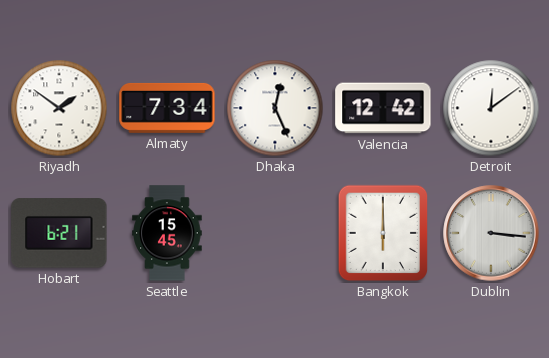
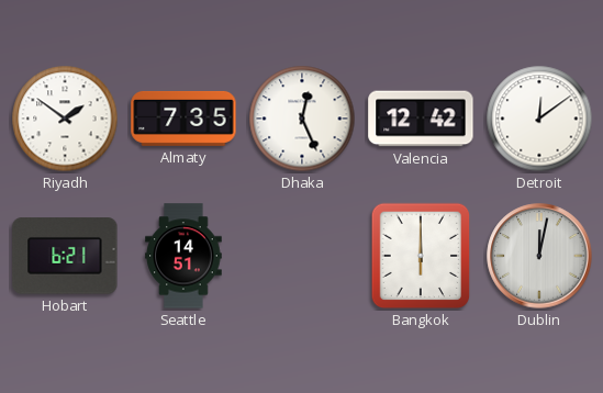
Almaty: 7:34 -> 7:35 (183, 119)
Seattle: 15:45 -> 14:51 (183, 256)
Dublin: 3:16 -> 12:02 (539, 256)
